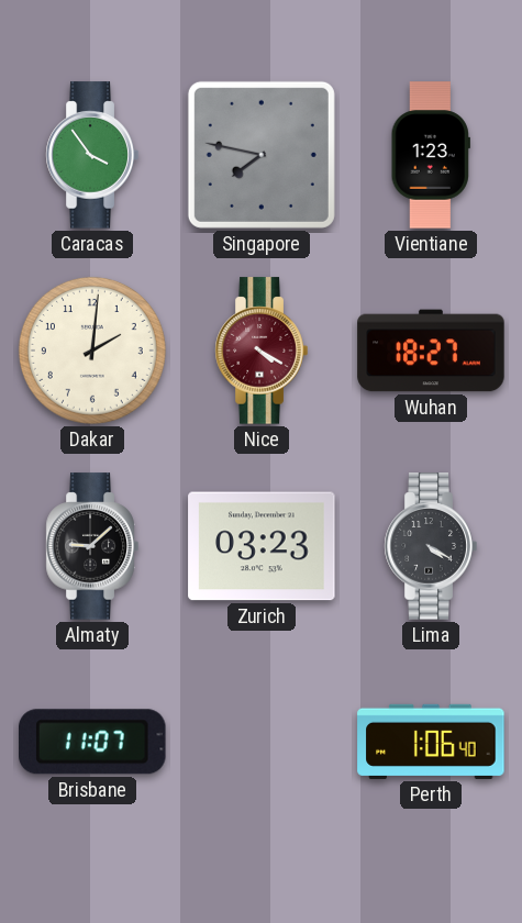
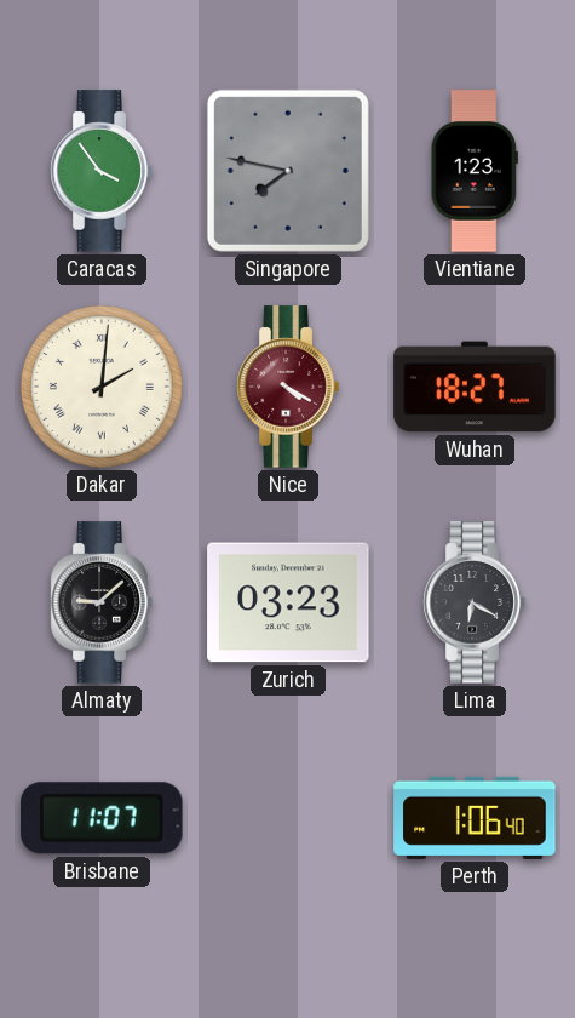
Dakar numerals: Arabic -> Roman (102, 387)
Lima: 4:20 -> 6:20 (475, 602)
